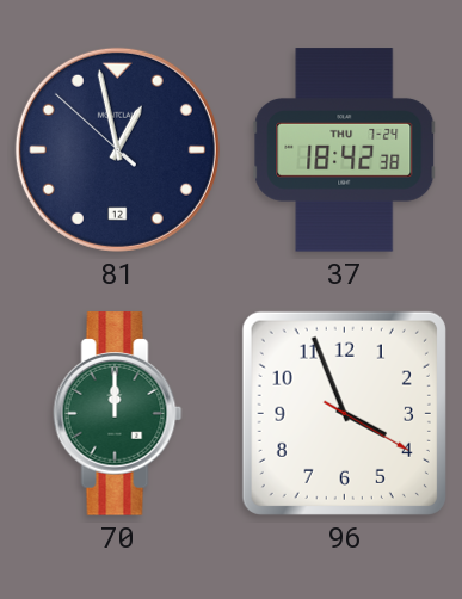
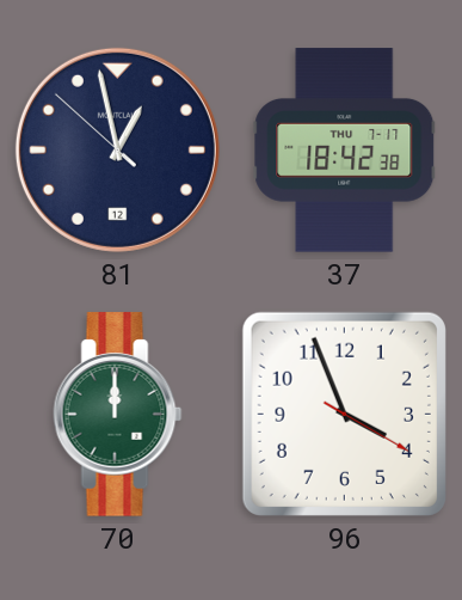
37 date: THU 7-24 -> THU 7-17 (345, 151)
